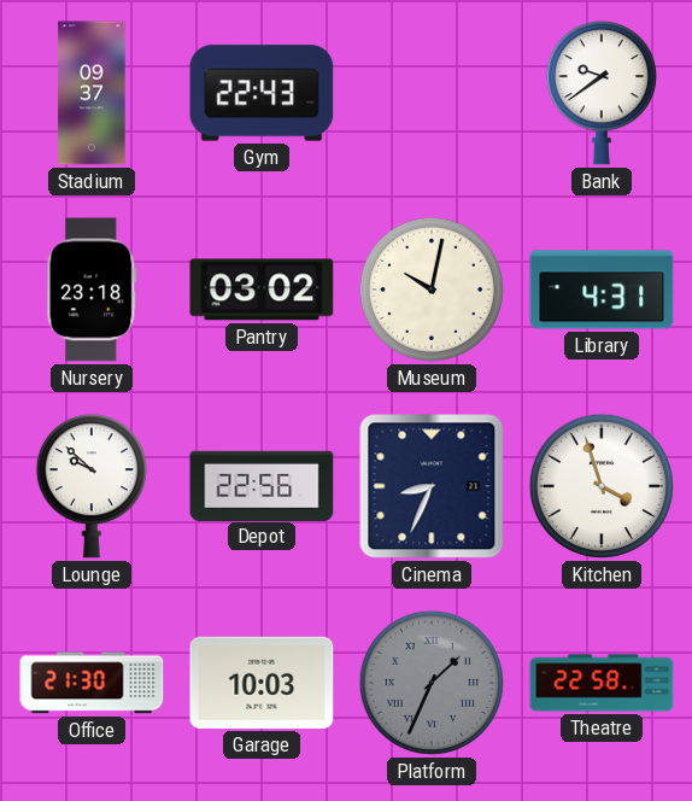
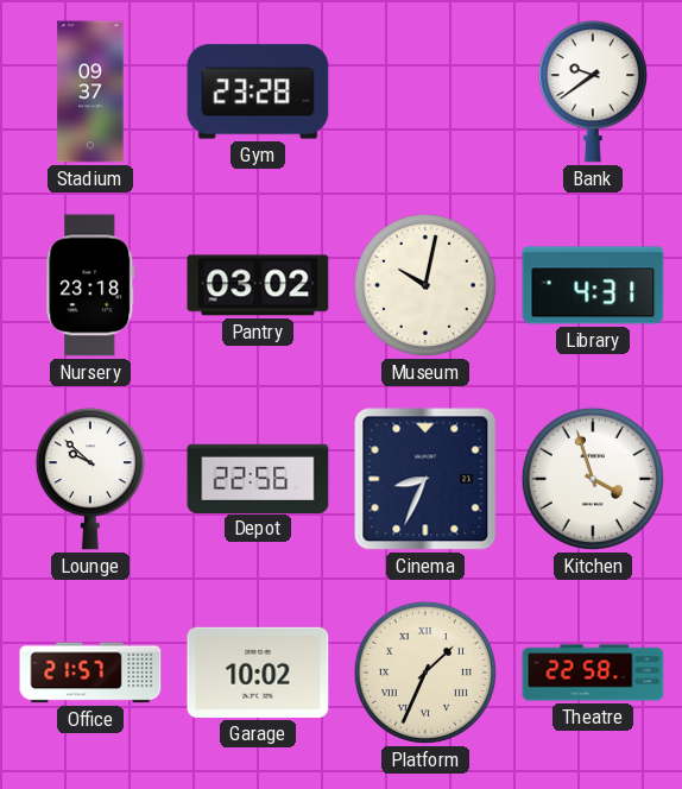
Gym: 22:43 -> 23:28 (258, 91)
Office: 21:30 -> 21:57 (90, 673)
Garage: 10:03 -> 10:02 (258, 673)
Platform dial: grey -> cream (425, 673)
